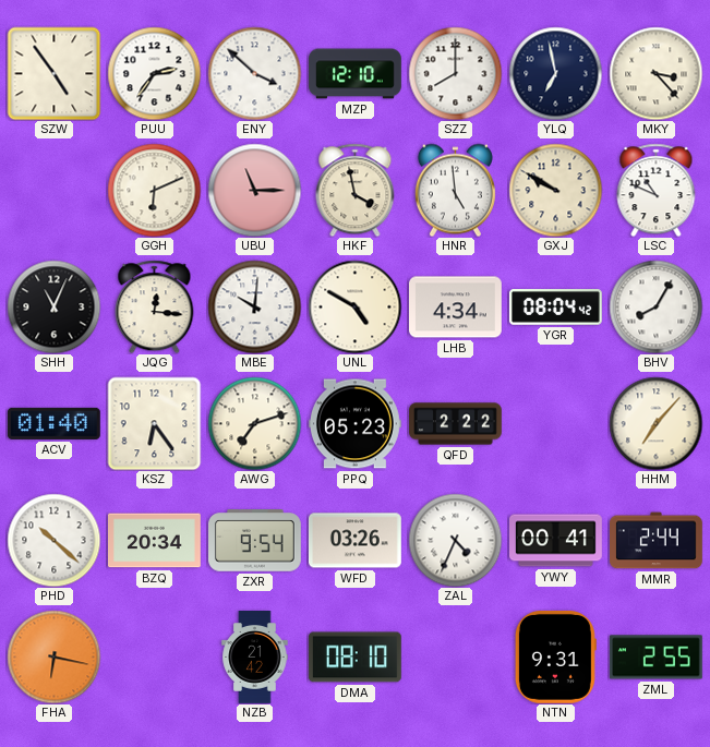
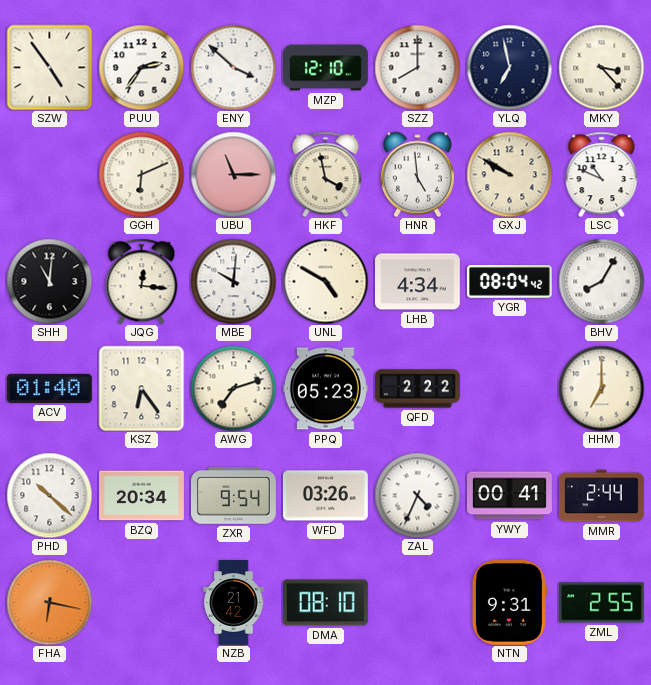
SHH: 11:04 -> 11:01 (49, 281)
HHM: 7:07 -> 7:00 (601, 388)
